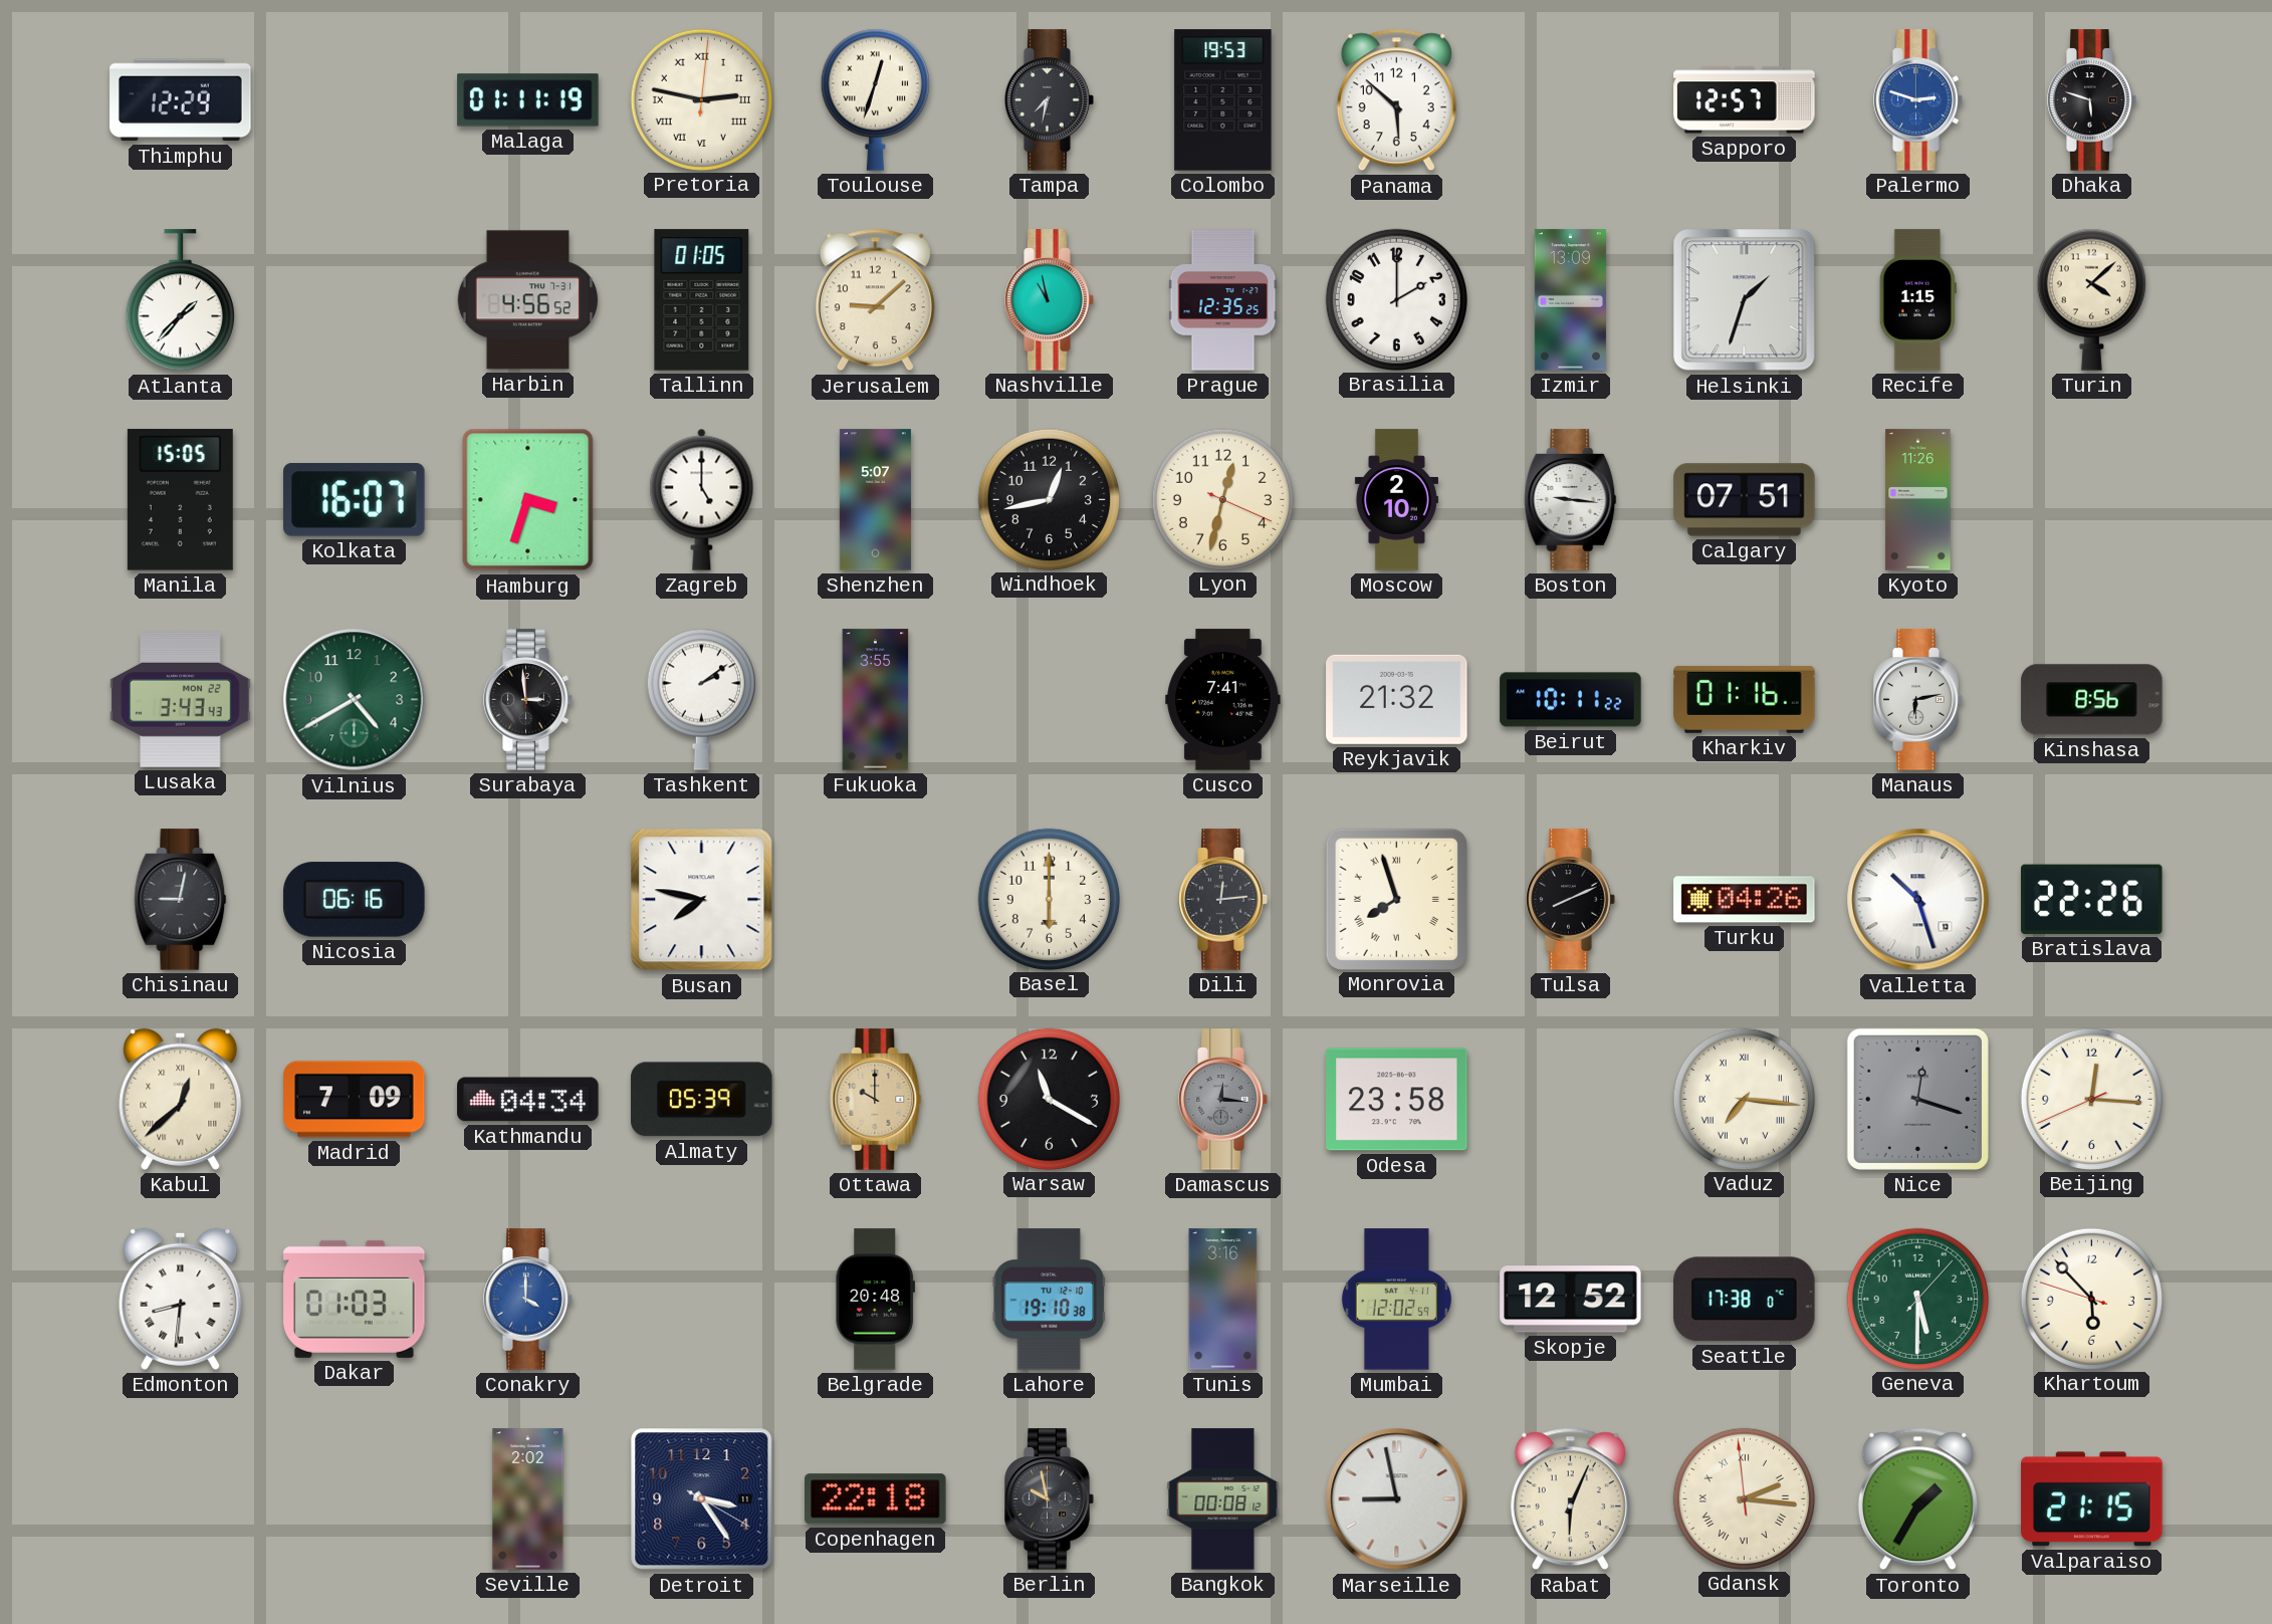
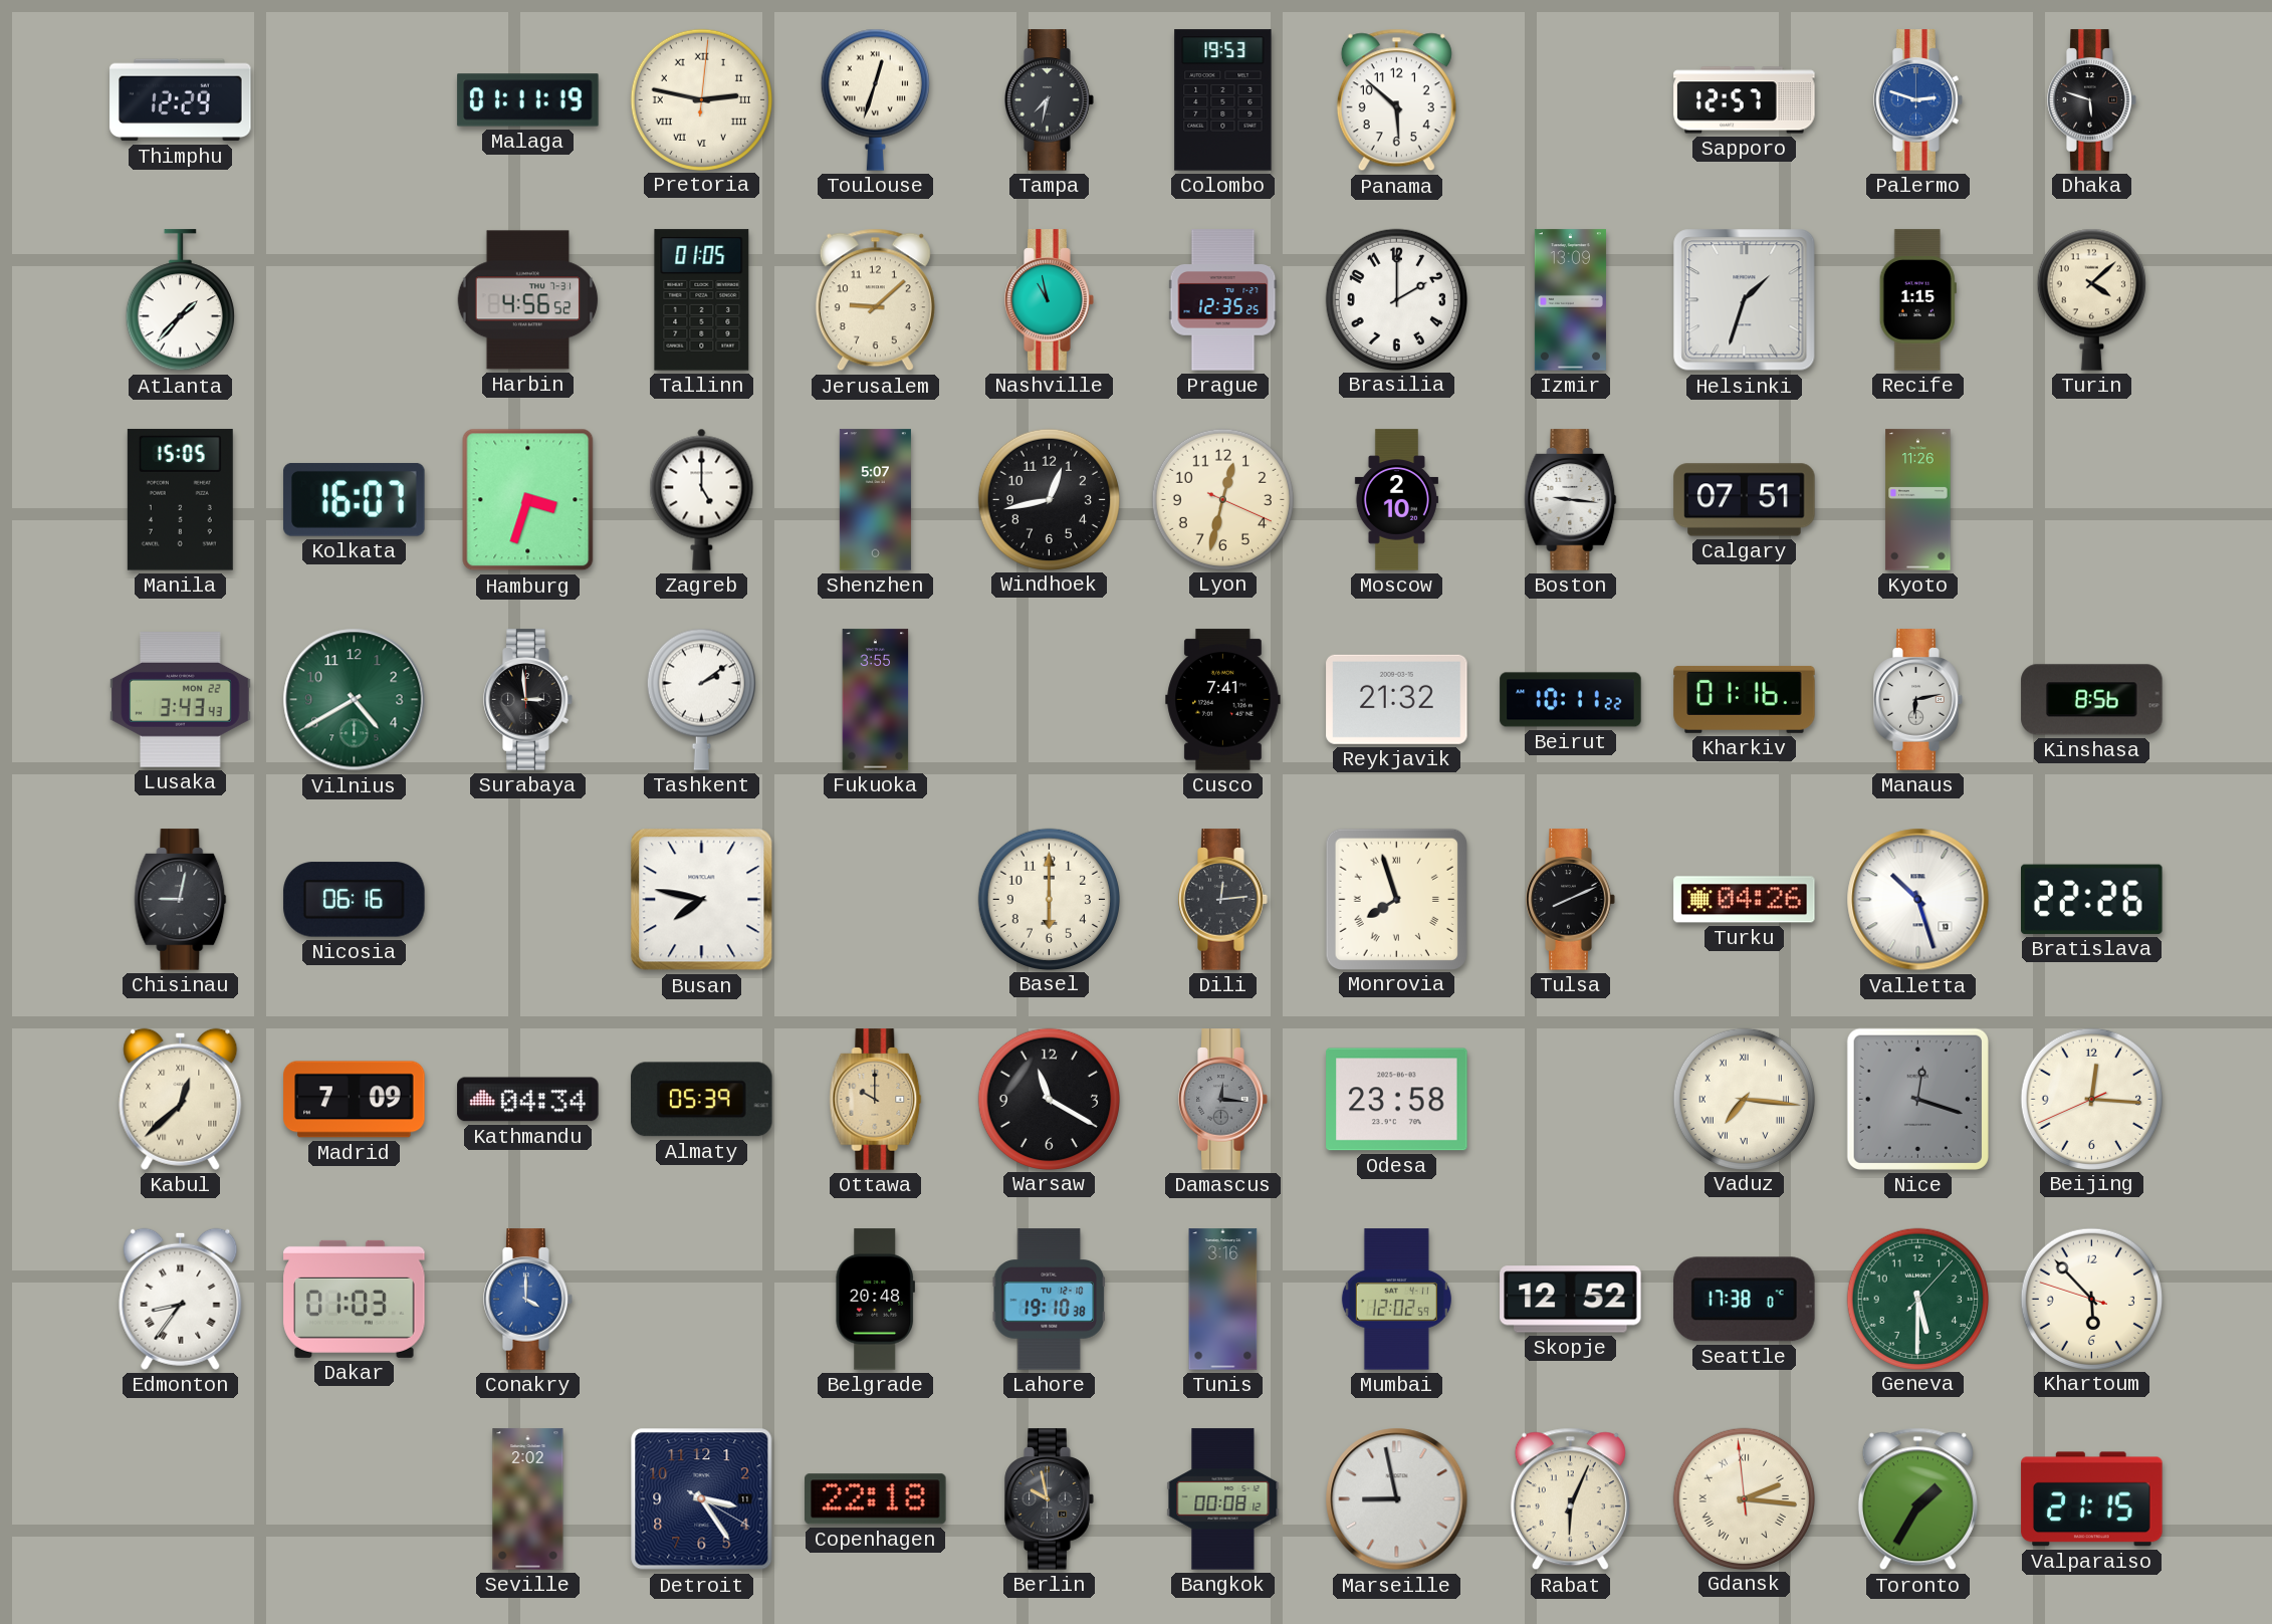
Edmonton: 8:31 -> 8:36 (181, 1299)
